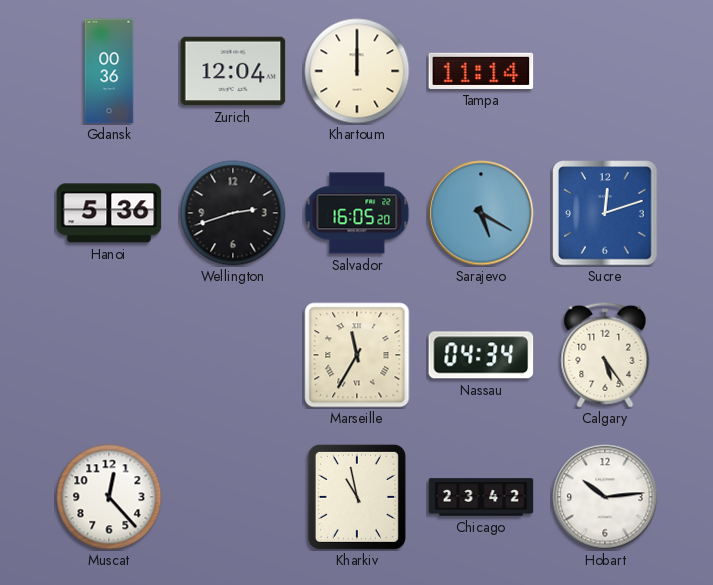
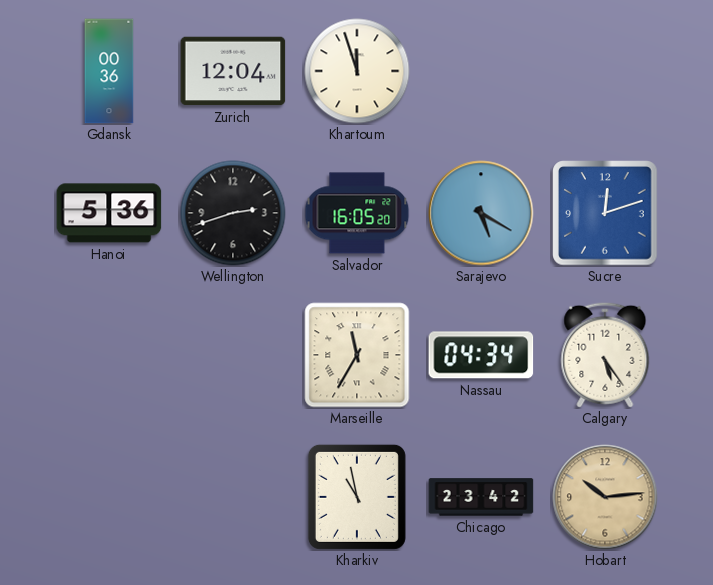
Khartoum: 12:00 -> 11:57 (357, 71)
Tampa: 11:14 -> none (481, 71)
Muscat: 12:23 -> none (109, 497)
Hobart dial: white -> champagne (605, 497)
